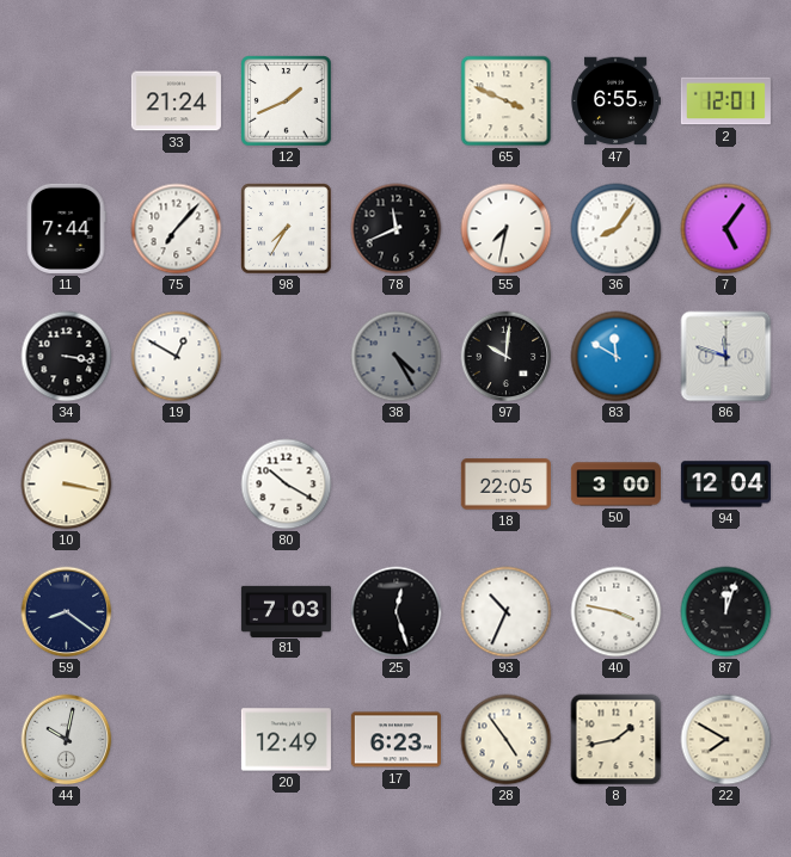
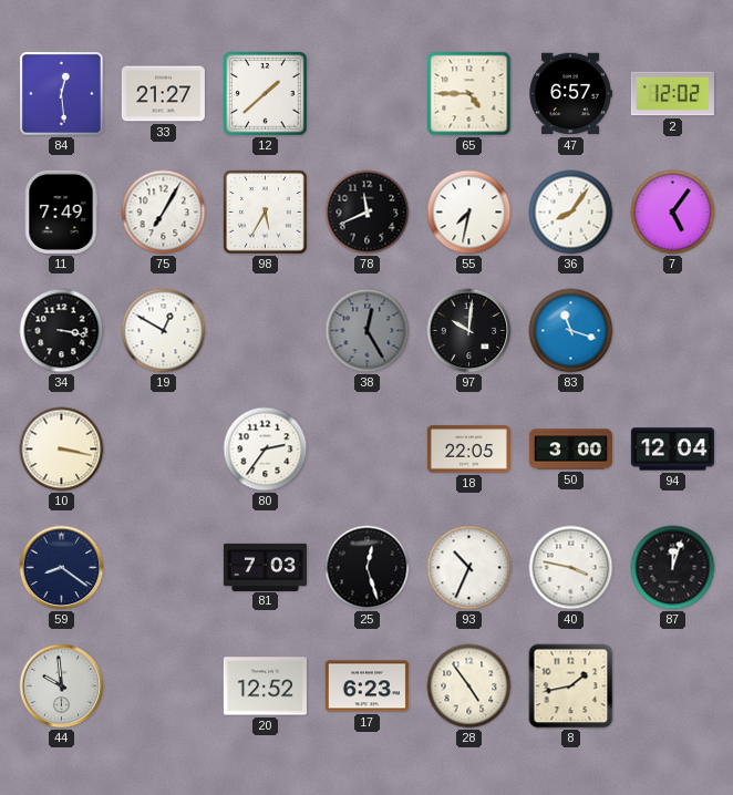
84: none -> 12:29 (62, 94)
33: 21:24 -> 21:27 (163, 94)
12: 1:41 -> 1:38 (266, 94)
65: 3:49 -> 4:45 (469, 94)
47: 6:55 -> 6:57 (570, 94)
2: 12:01 -> 12:02 (672, 94)
11: 7:44 -> 7:49 (61, 211)
75: 7:07 -> 7:05 (164, 213)
98: 7:35 -> 5:35 (266, 213)
38: 4:25 -> 12:25 (368, 331)
83: 11:50 -> 11:18 (571, 331)
86: 11:48 -> none (726, 357)
80: 10:20 -> 2:36 (266, 450)
44: 10:02 -> 9:59 (62, 686)
20: 12:49 -> 12:52 (265, 686)
22: 7:50 -> none (726, 740)
